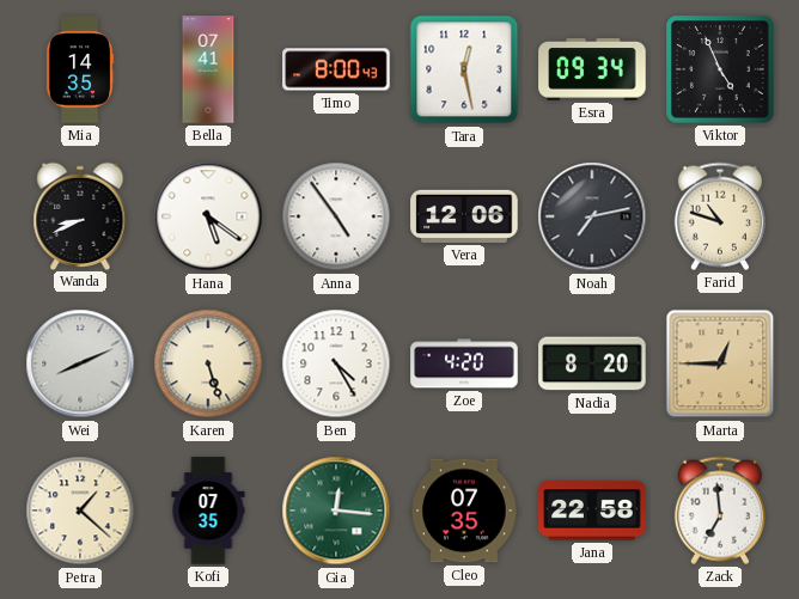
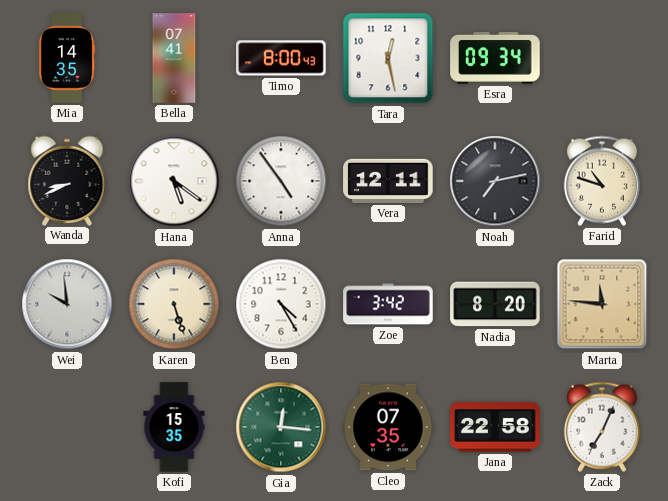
Viktor: 4:56 -> none (720, 69)
Vera: 12:06 -> 12:11 (388, 181)
Wei: 8:11 -> 9:59 (67, 304)
Zoe: 4:20 -> 3:42 (388, 304)
Marta: 12:45 -> 11:46 (602, 304)
Petra: 1:22 -> none (80, 511)
Kofi: 07:35 -> 15:35 (174, 427)
Zack: 6:59 -> 7:04 (602, 427)
